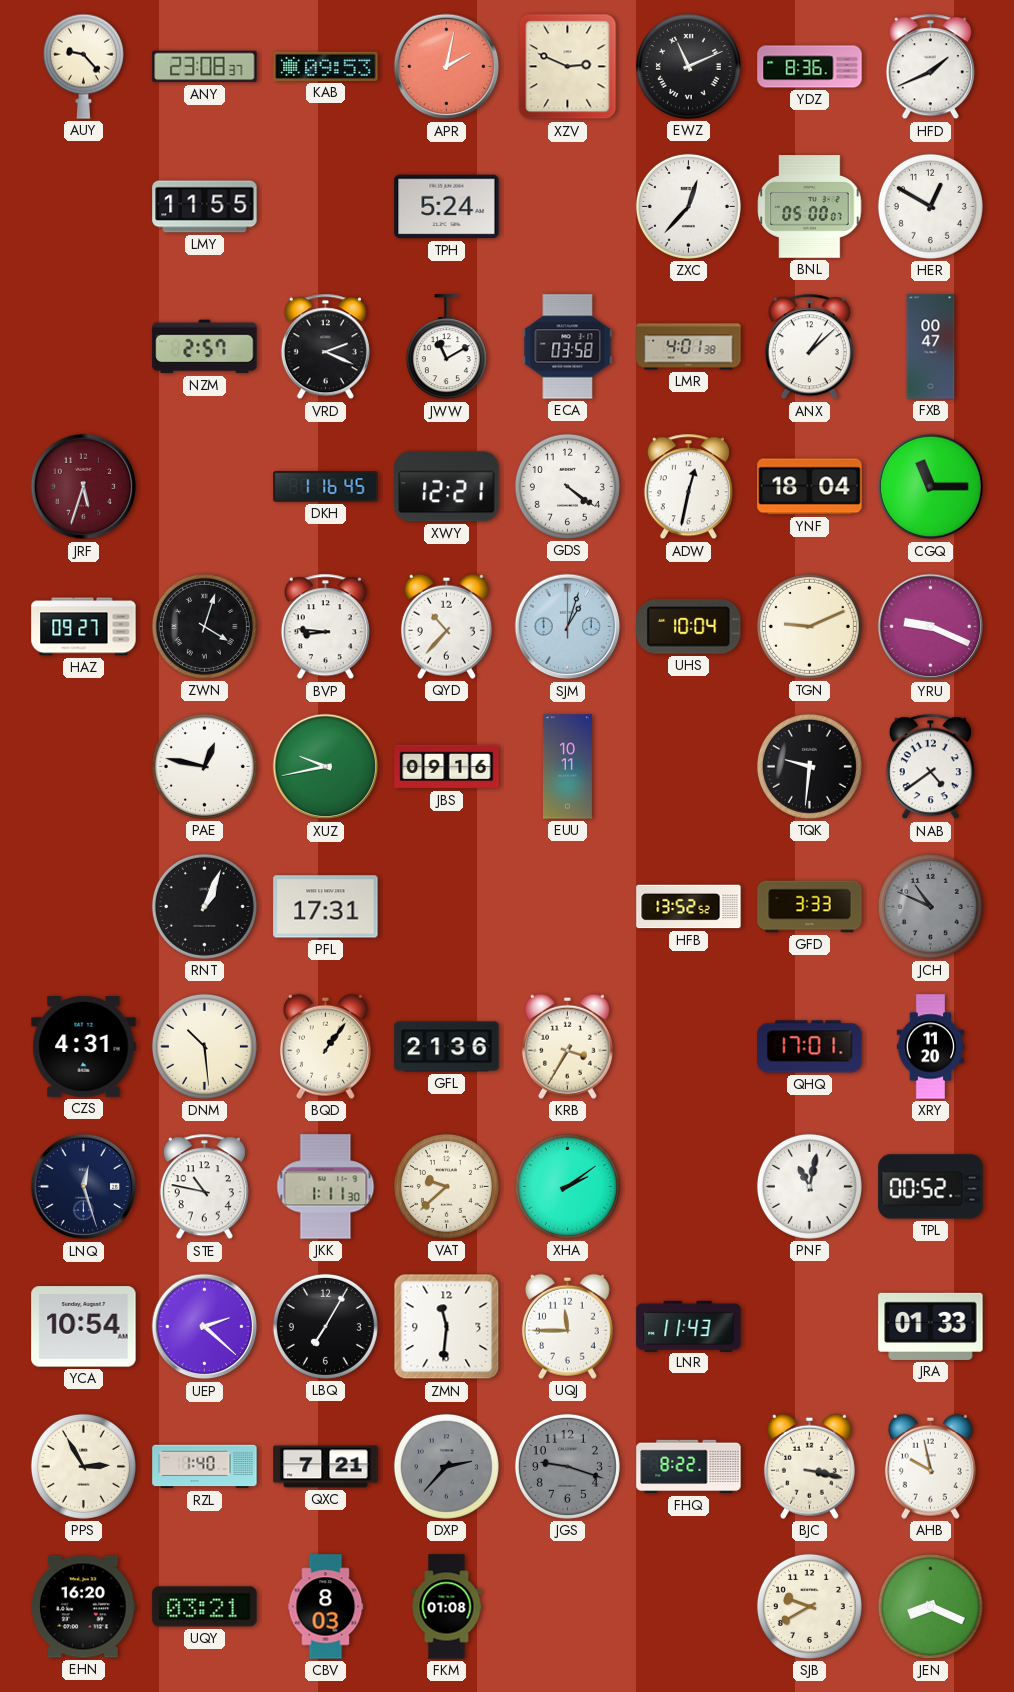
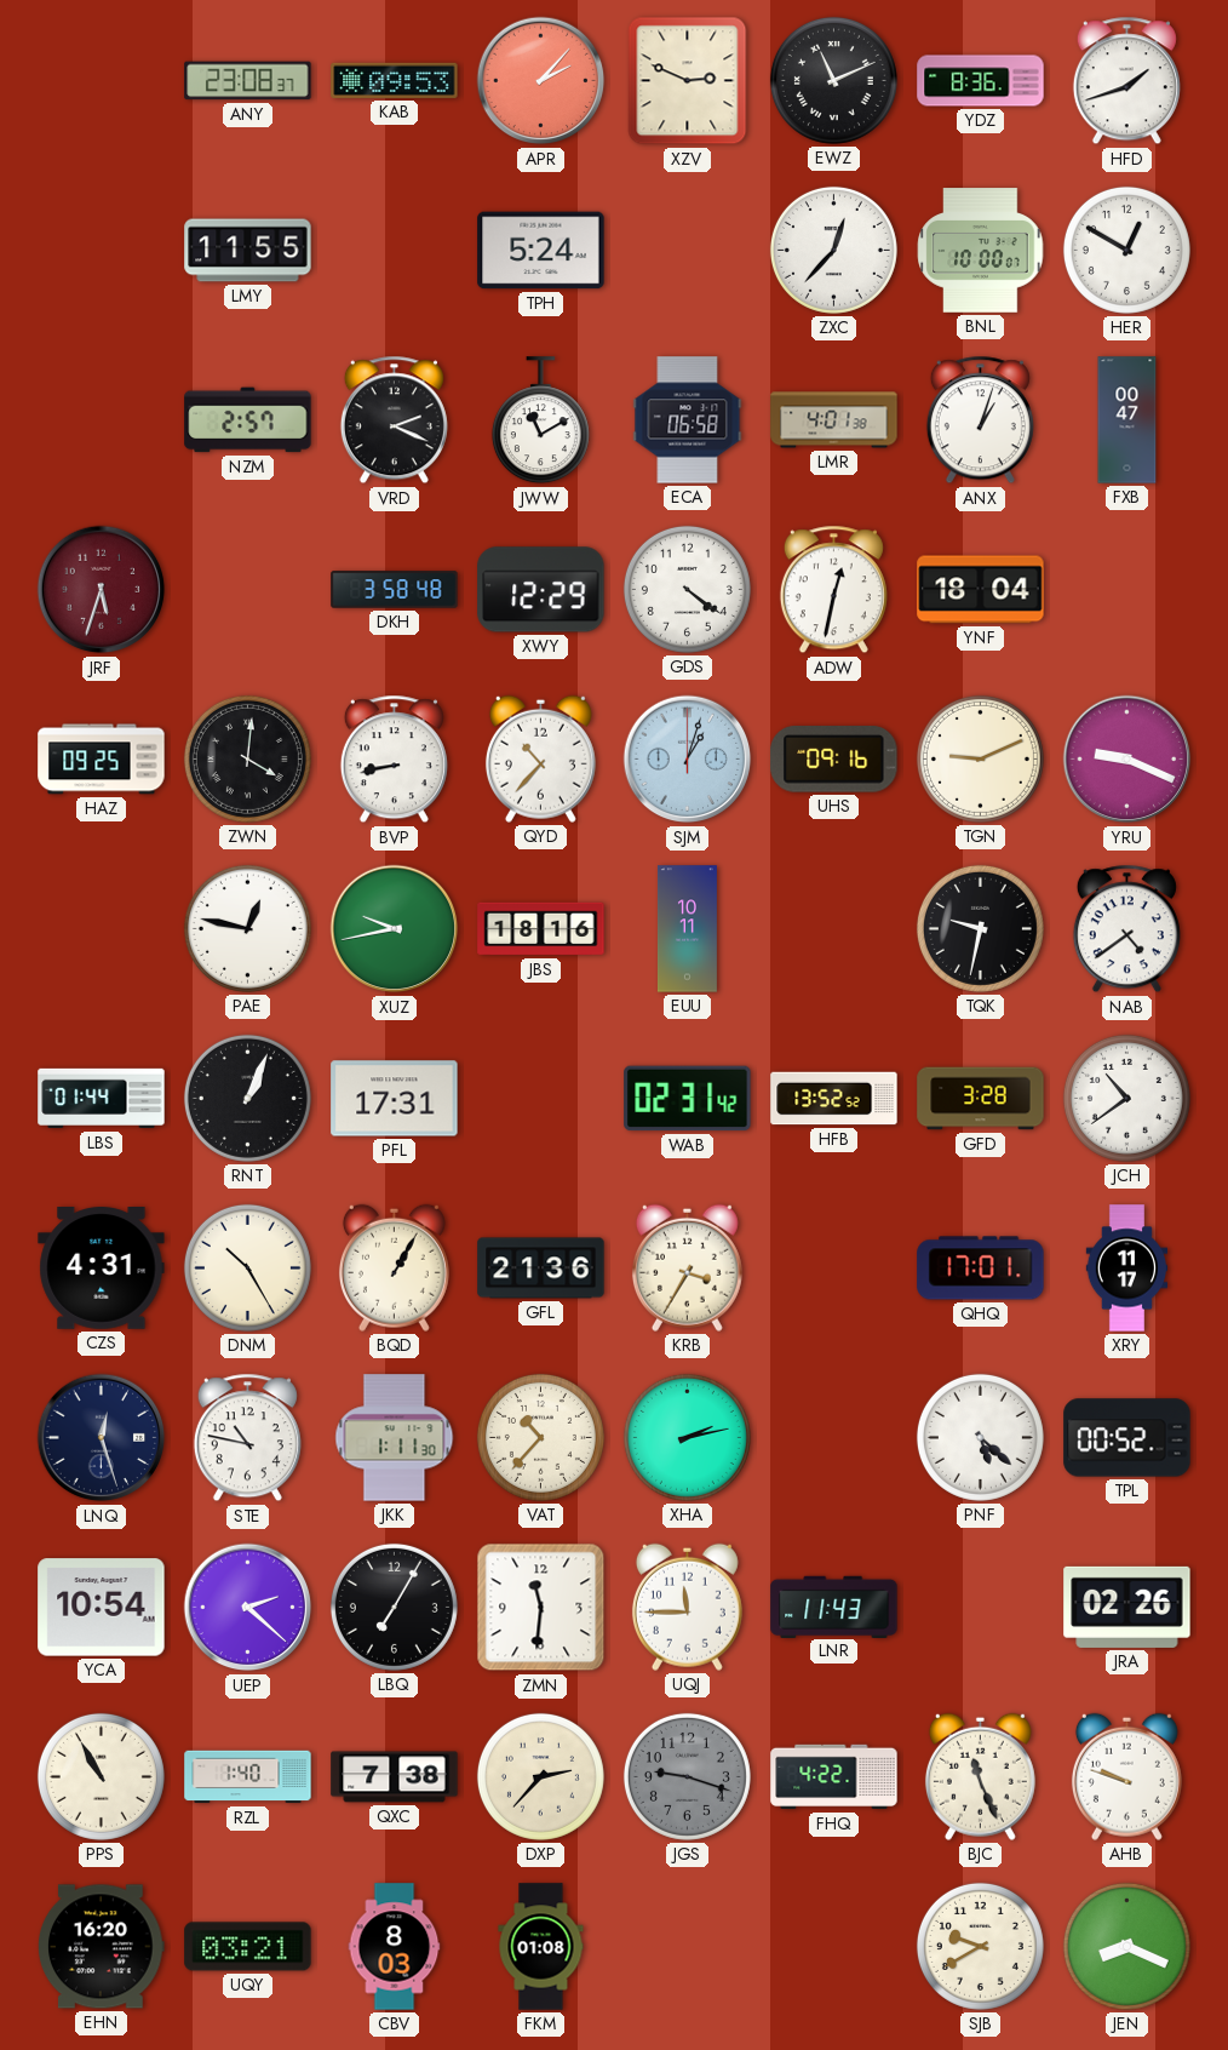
AUY: 9:23 -> none (83, 66)
APR: 2:02 -> 2:07 (541, 81)
HFD: 1:41 -> 1:42 (1126, 81)
BNL: 05:00 -> 10:00 (981, 251)
ECA: 03:58 -> 06:58 (688, 420)
ANX: 1:08 -> 1:03 (980, 420)
DKH: 1:16 -> 3:58 (395, 590)
XWY: 12:21 -> 12:29 (541, 590)
CGQ: 11:15 -> none (931, 487)
HAZ: 09:27 -> 09:25 (102, 760)
ZWN: 4:03 -> 4:01 (247, 758)
BVP: 8:46 -> 8:43 (394, 760)
UHS: 10:04 -> 09:16 (834, 760)
JBS: 09:16 -> 18:16 (541, 929)
TQK: 9:31 -> 9:32 (980, 928)
LBS: none -> 01:44 (102, 1099)
WAB: none -> 02:31 (688, 1099)
GFD: 3:33 -> 3:28 (981, 1099)
JCH: 10:49 -> 10:39 (1126, 1098)
JCH dial: grey -> white (1126, 1098)
DNM: 10:29 -> 10:25 (247, 1267)
BQD: 1:06 -> 1:05 (394, 1267)
XRY: 11:20 -> 11:17 (1127, 1269)
VAT: 9:38 -> 10:37 (540, 1437)
XHA: 2:09 -> 2:13 (687, 1437)
PNF: 11:02 -> 5:22 (980, 1437)
JRA: 01:33 -> 02:26 (1127, 1607)
PPS: 2:55 -> 10:55 (101, 1776)
QXC: 7:21 -> 7:38 (395, 1777)
DXP dial: grey -> cream (540, 1776)
FHQ: 8:22 -> 4:22 (834, 1777)
BJC: 3:17 -> 11:26 (980, 1776)
AHB: 9:58 -> 9:48 (1126, 1776)
